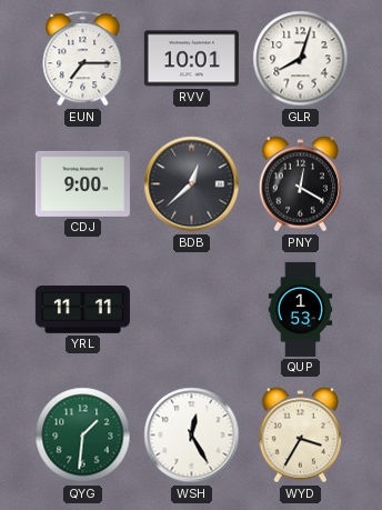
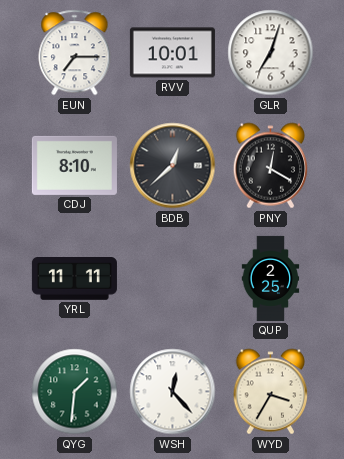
GLR: 8:03 -> 7:03 (271, 53)
CDJ: 9:00 -> 8:10 (74, 165)
QUP: 1:53 -> 2:25 (271, 278)
WSH: 12:25 -> 12:23 (173, 392)
